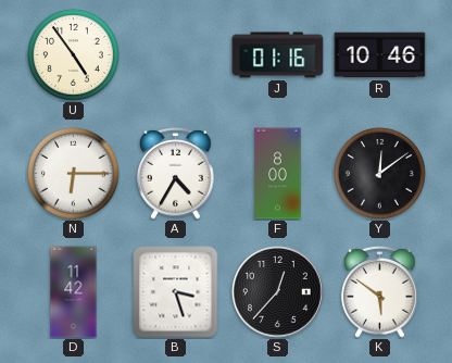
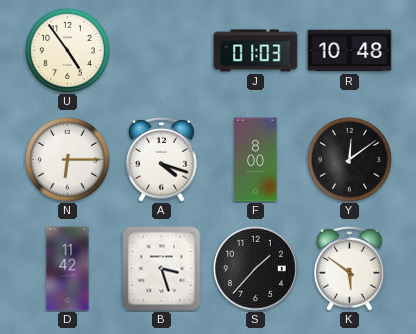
J: 01:16 -> 01:03 (256, 51)
R: 10:46 -> 10:48 (350, 51)
A: 4:35 -> 4:18 (162, 160)
S: 12:37 -> 1:37 (256, 269)
